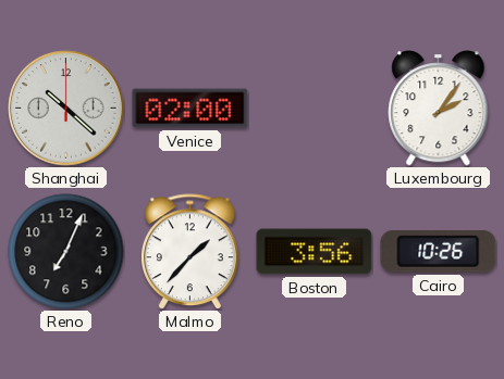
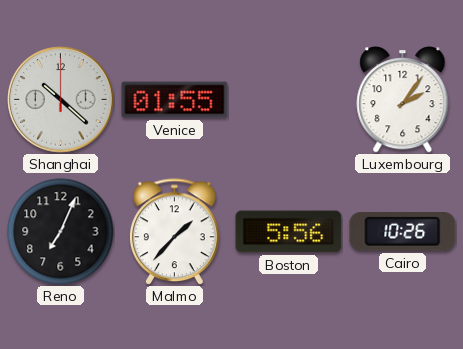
Venice: 02:00 -> 01:55 (175, 100)
Boston: 3:56 -> 5:56 (289, 232)
